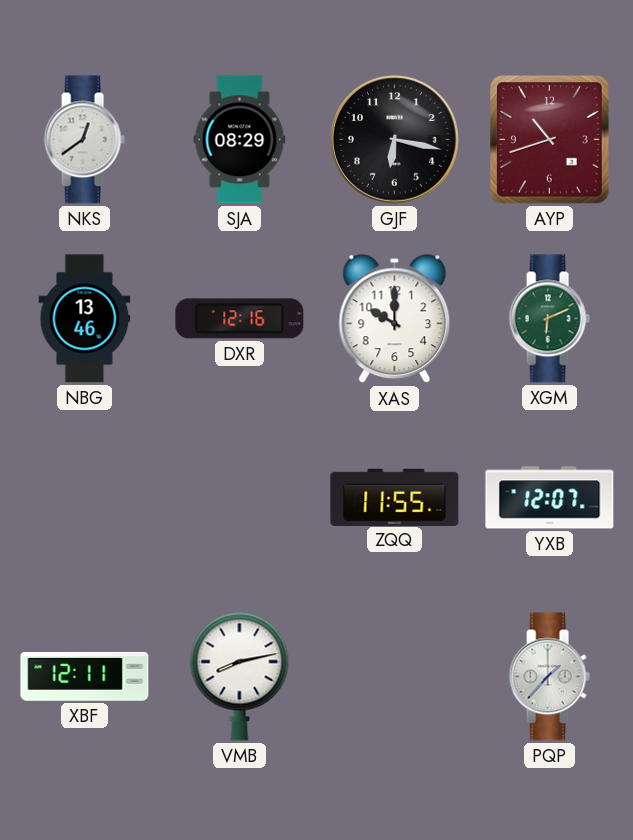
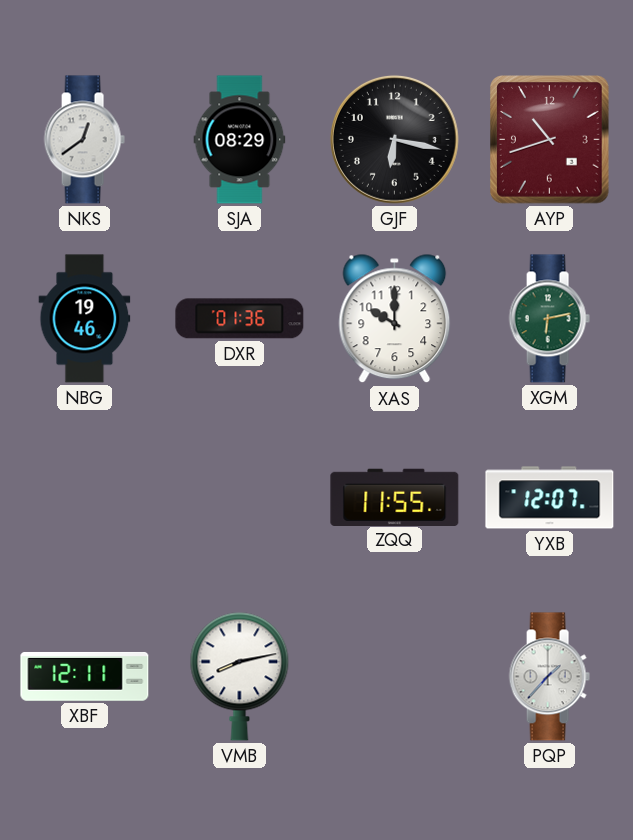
NBG: 13:46 -> 19:46 (85, 319)
DXR: 12:16 -> 01:36 (240, 319)
XGM: 6:11 -> 6:13 (549, 319)
